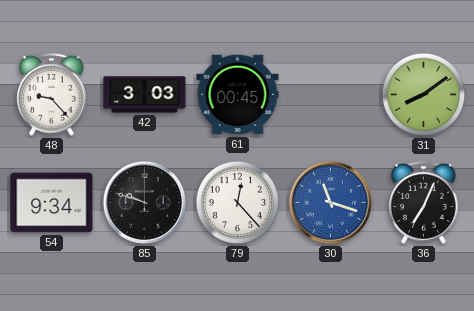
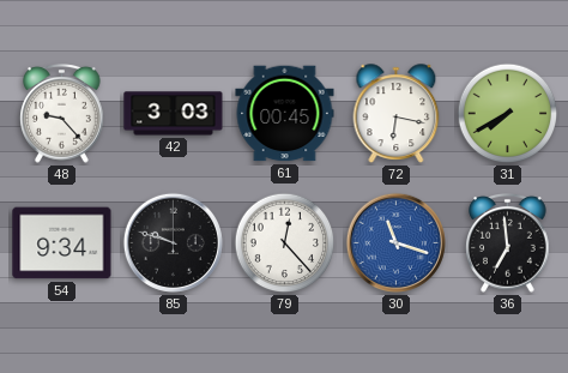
72: none -> 6:17 (397, 114)
31: 8:09 -> 7:40 (508, 114)
36: 7:04 -> 6:59 (508, 243)
